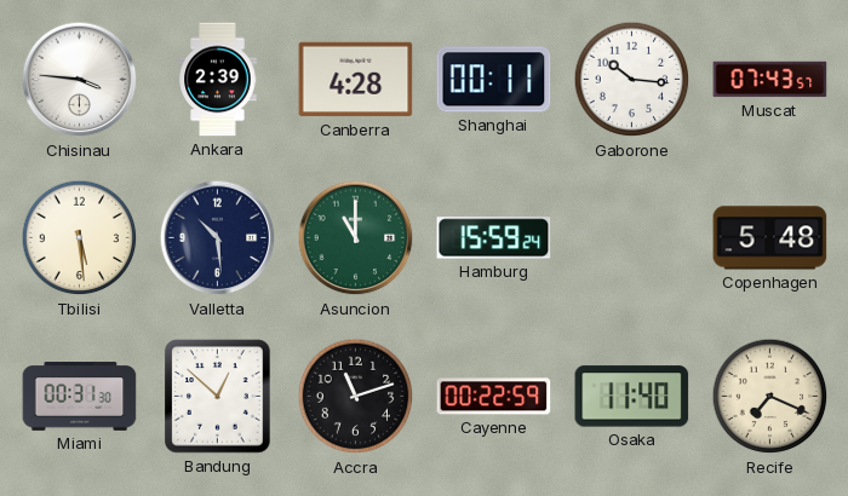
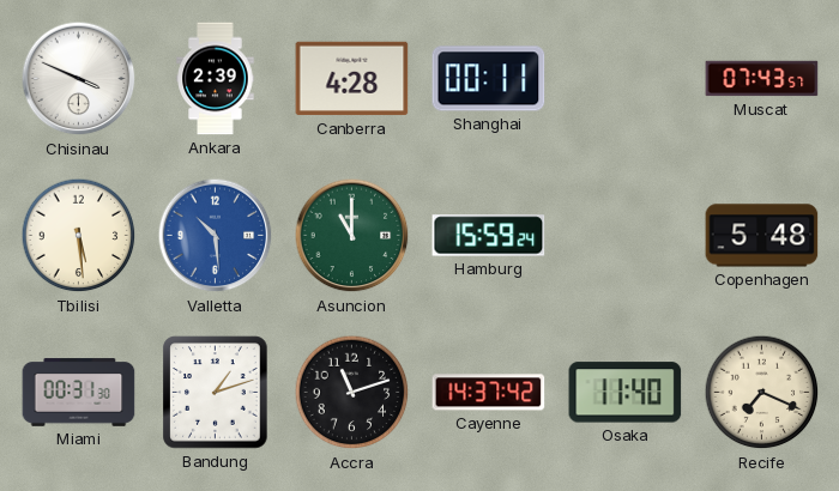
Chisinau: 3:46 -> 3:49 (79, 79)
Gaborone: 10:16 -> none (632, 80)
Valletta dial: navy -> blue (216, 236)
Bandung: 12:52 -> 1:12 (216, 393)
Cayenne: 00:22 -> 14:37 (489, 393)
